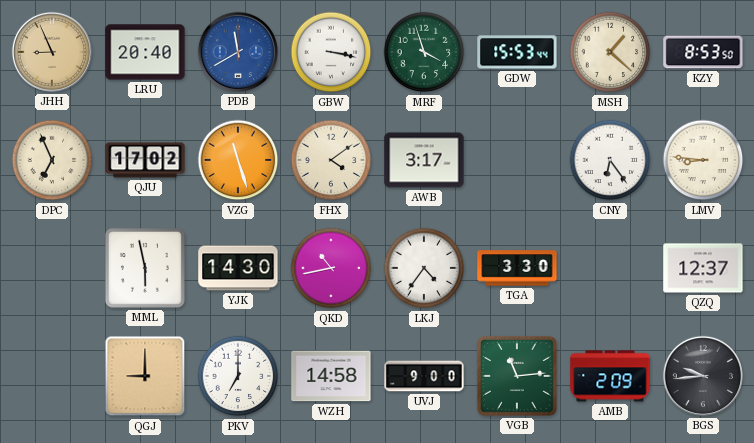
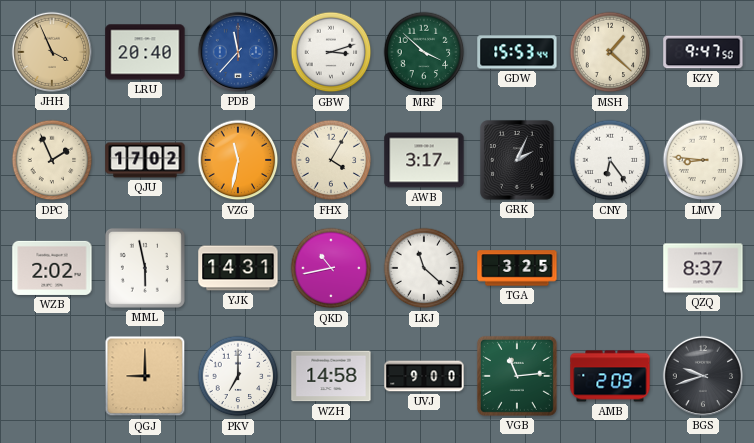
JHH: 8:56 -> 3:56 (52, 52)
PDB: 11:40 -> 11:37 (238, 52)
GBW: 3:17 -> 3:12 (331, 52)
MRF: 3:57 -> 3:52 (424, 52)
KZY: 8:53 -> 9:47 (703, 52)
DPC: 6:56 -> 1:56 (52, 160)
VZG: 11:27 -> 11:32 (238, 160)
FHX: 4:09 -> 4:05 (331, 160)
GRK: none -> 2:04 (517, 160)
WZB: none -> 2:02 (52, 268)
YJK: 14:30 -> 14:31 (238, 268)
LKJ: 4:36 -> 11:22 (424, 268)
TGA: 3:30 -> 3:25 (517, 268)
QZQ: 12:37 -> 8:37 (703, 268)
BGS: 9:44 -> 9:42 (703, 376)
